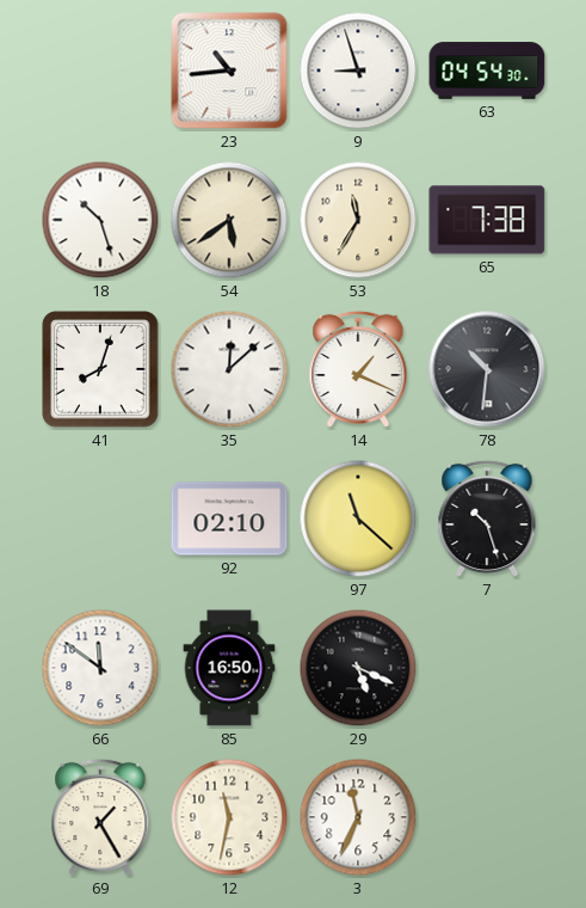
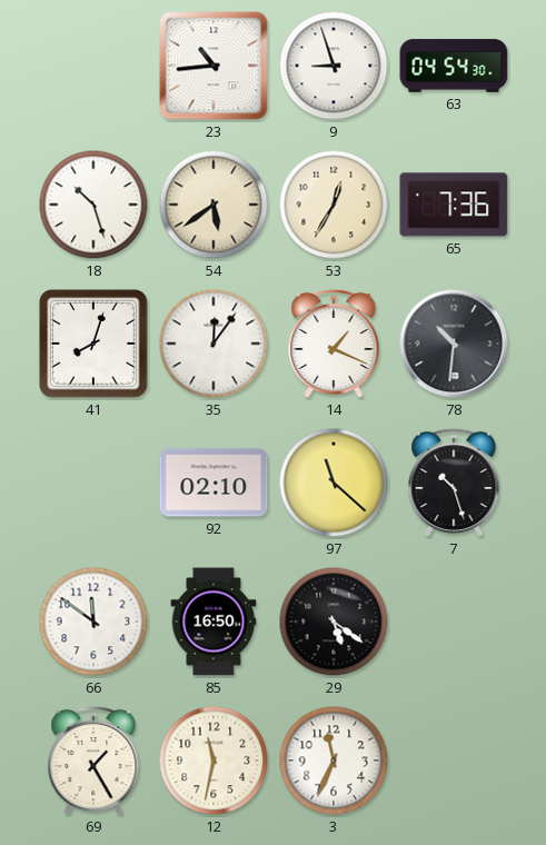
53: 11:35 -> 12:35 (334, 205)
65: 7:38 -> 7:36 (454, 205)
35: 12:08 -> 12:06 (214, 344)
29: 5:19 -> 5:21 (334, 622)
